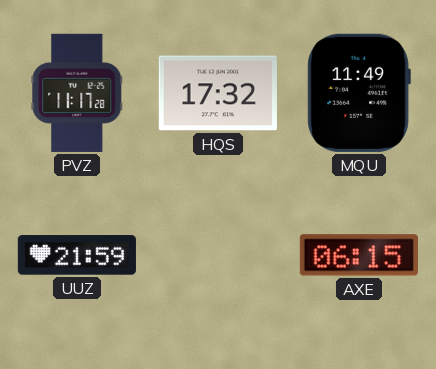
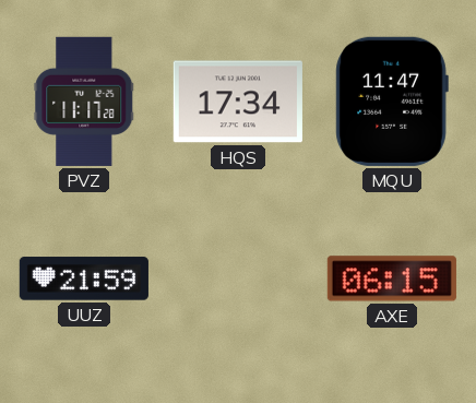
HQS: 17:32 -> 17:34 (238, 102)
MQU: 11:49 -> 11:47 (392, 102)
